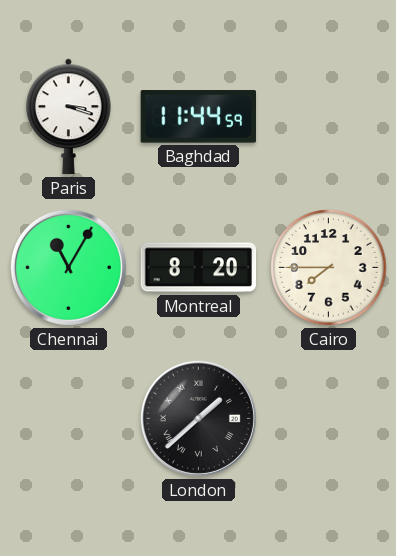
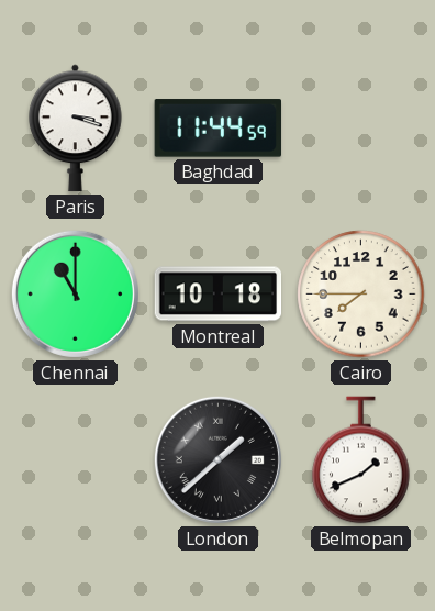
Chennai: 11:05 -> 11:00 (75, 293)
Montreal: 8:20 -> 10:18 (219, 295)
Belmopan: none -> 1:41 (361, 460)
